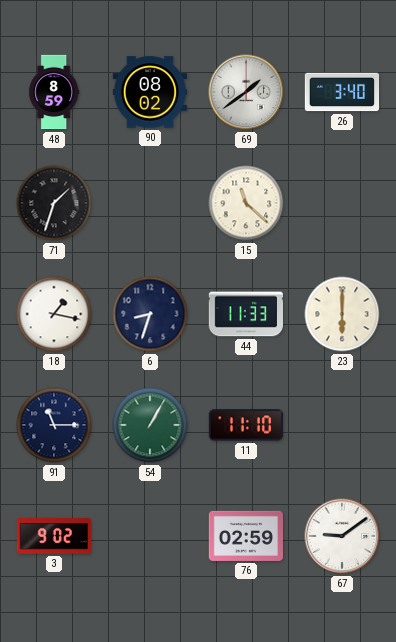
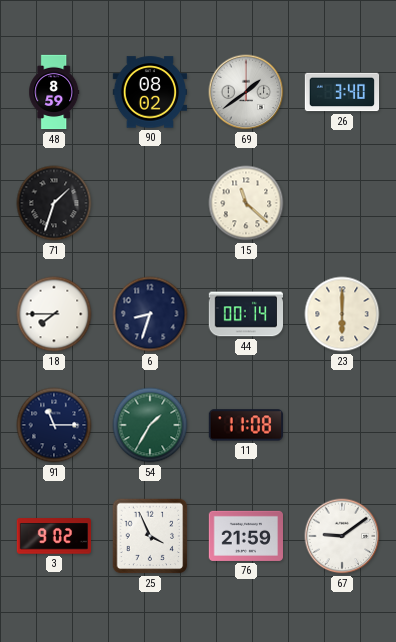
18: 1:17 -> 7:45 (54, 314)
44: 11:33 -> 00:14 (245, 314)
54: 1:05 -> 1:35 (150, 425)
11: 11:10 -> 11:08 (245, 425)
25: none -> 3:56 (150, 536)
76: 02:59 -> 21:59 (245, 536)
